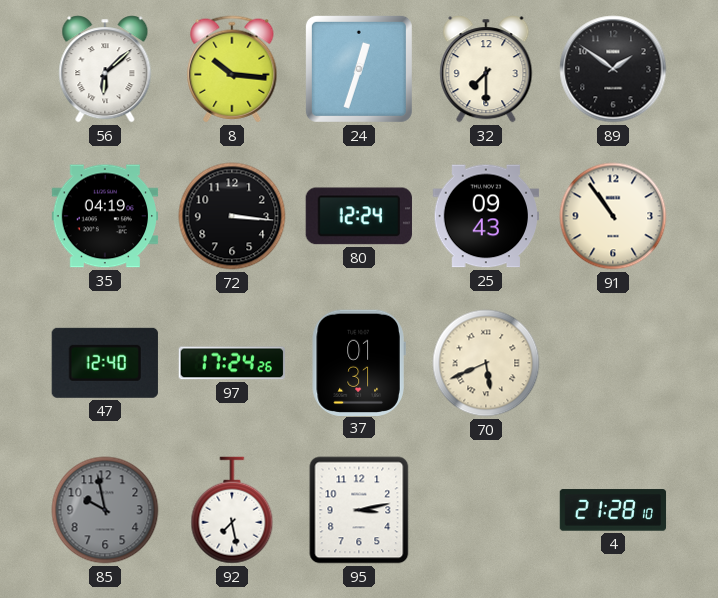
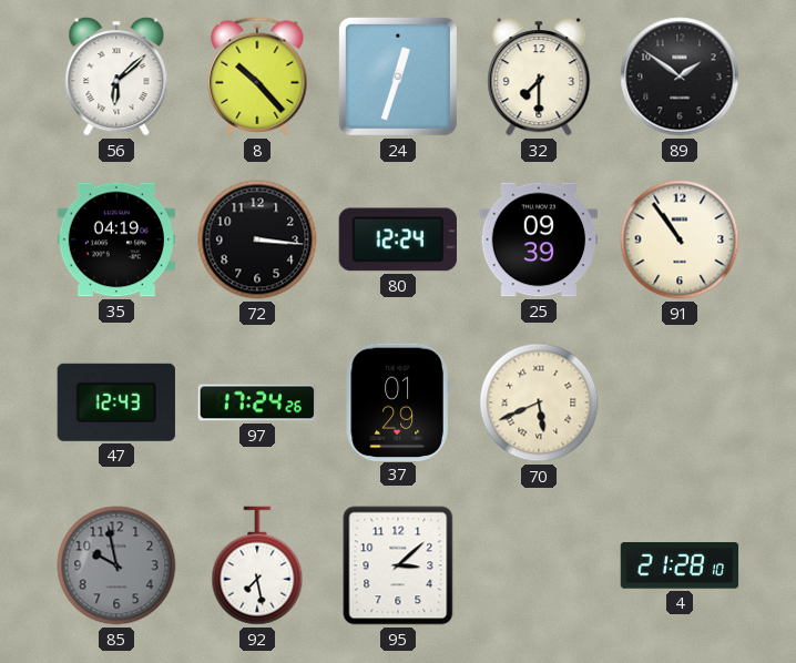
8: 10:16 -> 10:23 (257, 76)
25: 09:43 -> 09:39 (539, 239)
47: 12:40 -> 12:43 (116, 402)
37: 01:31 -> 01:29 (398, 401)
95: 3:13 -> 3:08 (398, 565)
